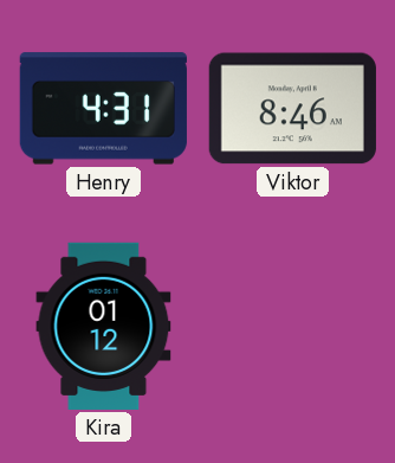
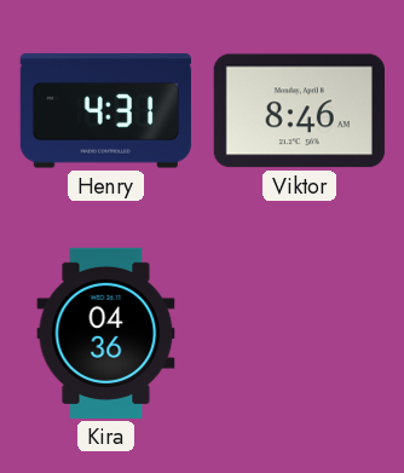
Kira: 01:12 -> 04:36 (106, 333)
